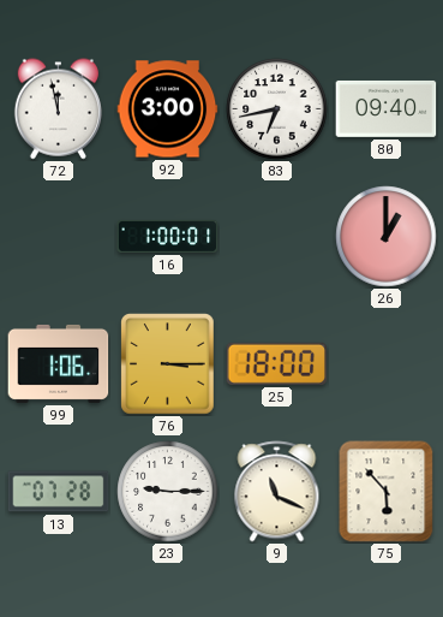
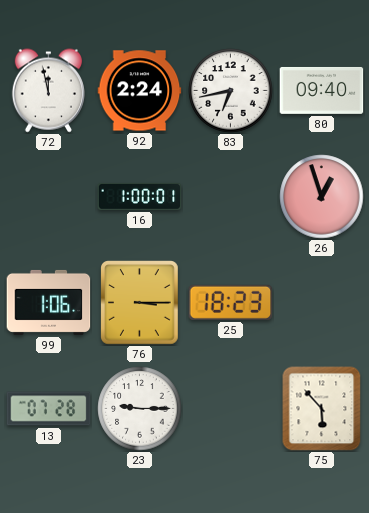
92: 3:00 -> 2:24 (140, 91)
26: 1:00 -> 12:57 (322, 197)
25: 18:00 -> 18:23 (231, 302)
9: 11:19 -> none (277, 492)
